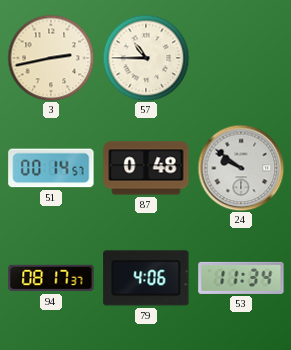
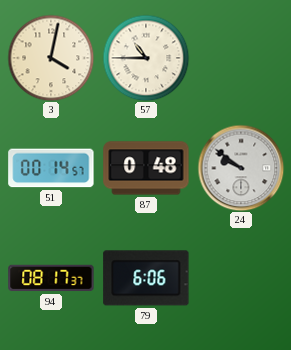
3: 2:43 -> 4:02 (51, 58)
79: 4:06 -> 6:06 (146, 278)
53: 11:34 -> none (241, 278)
